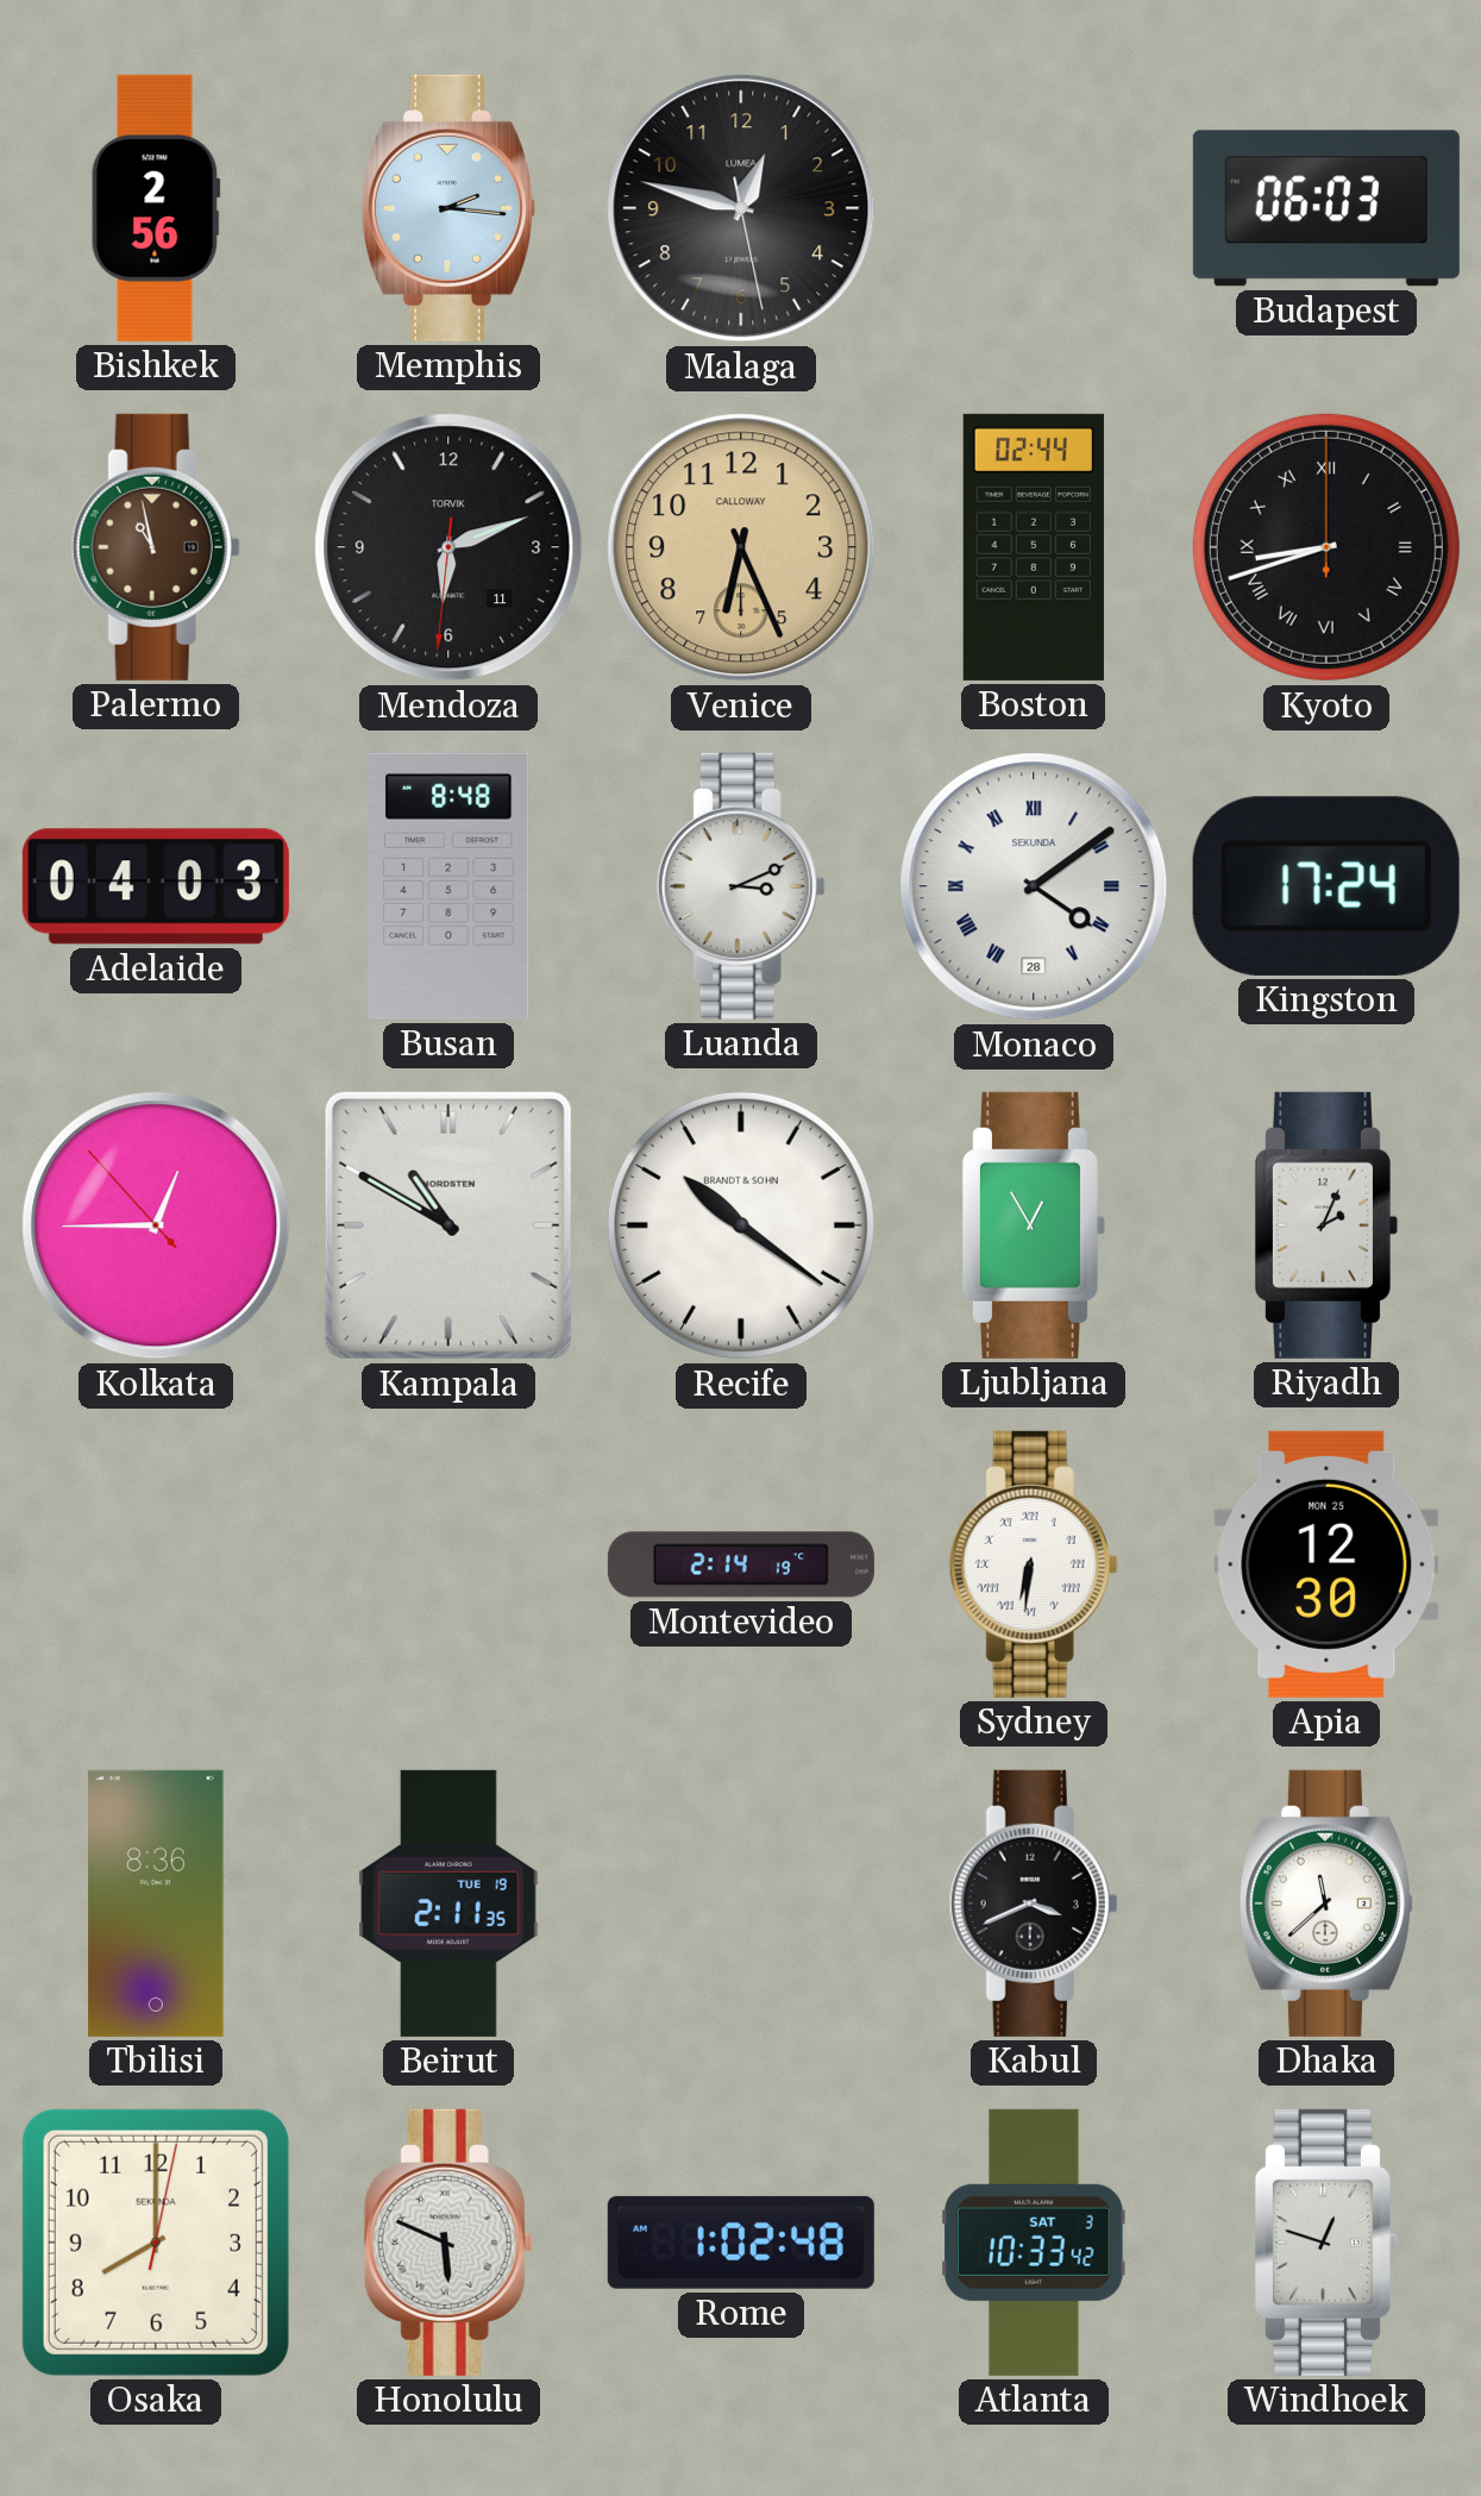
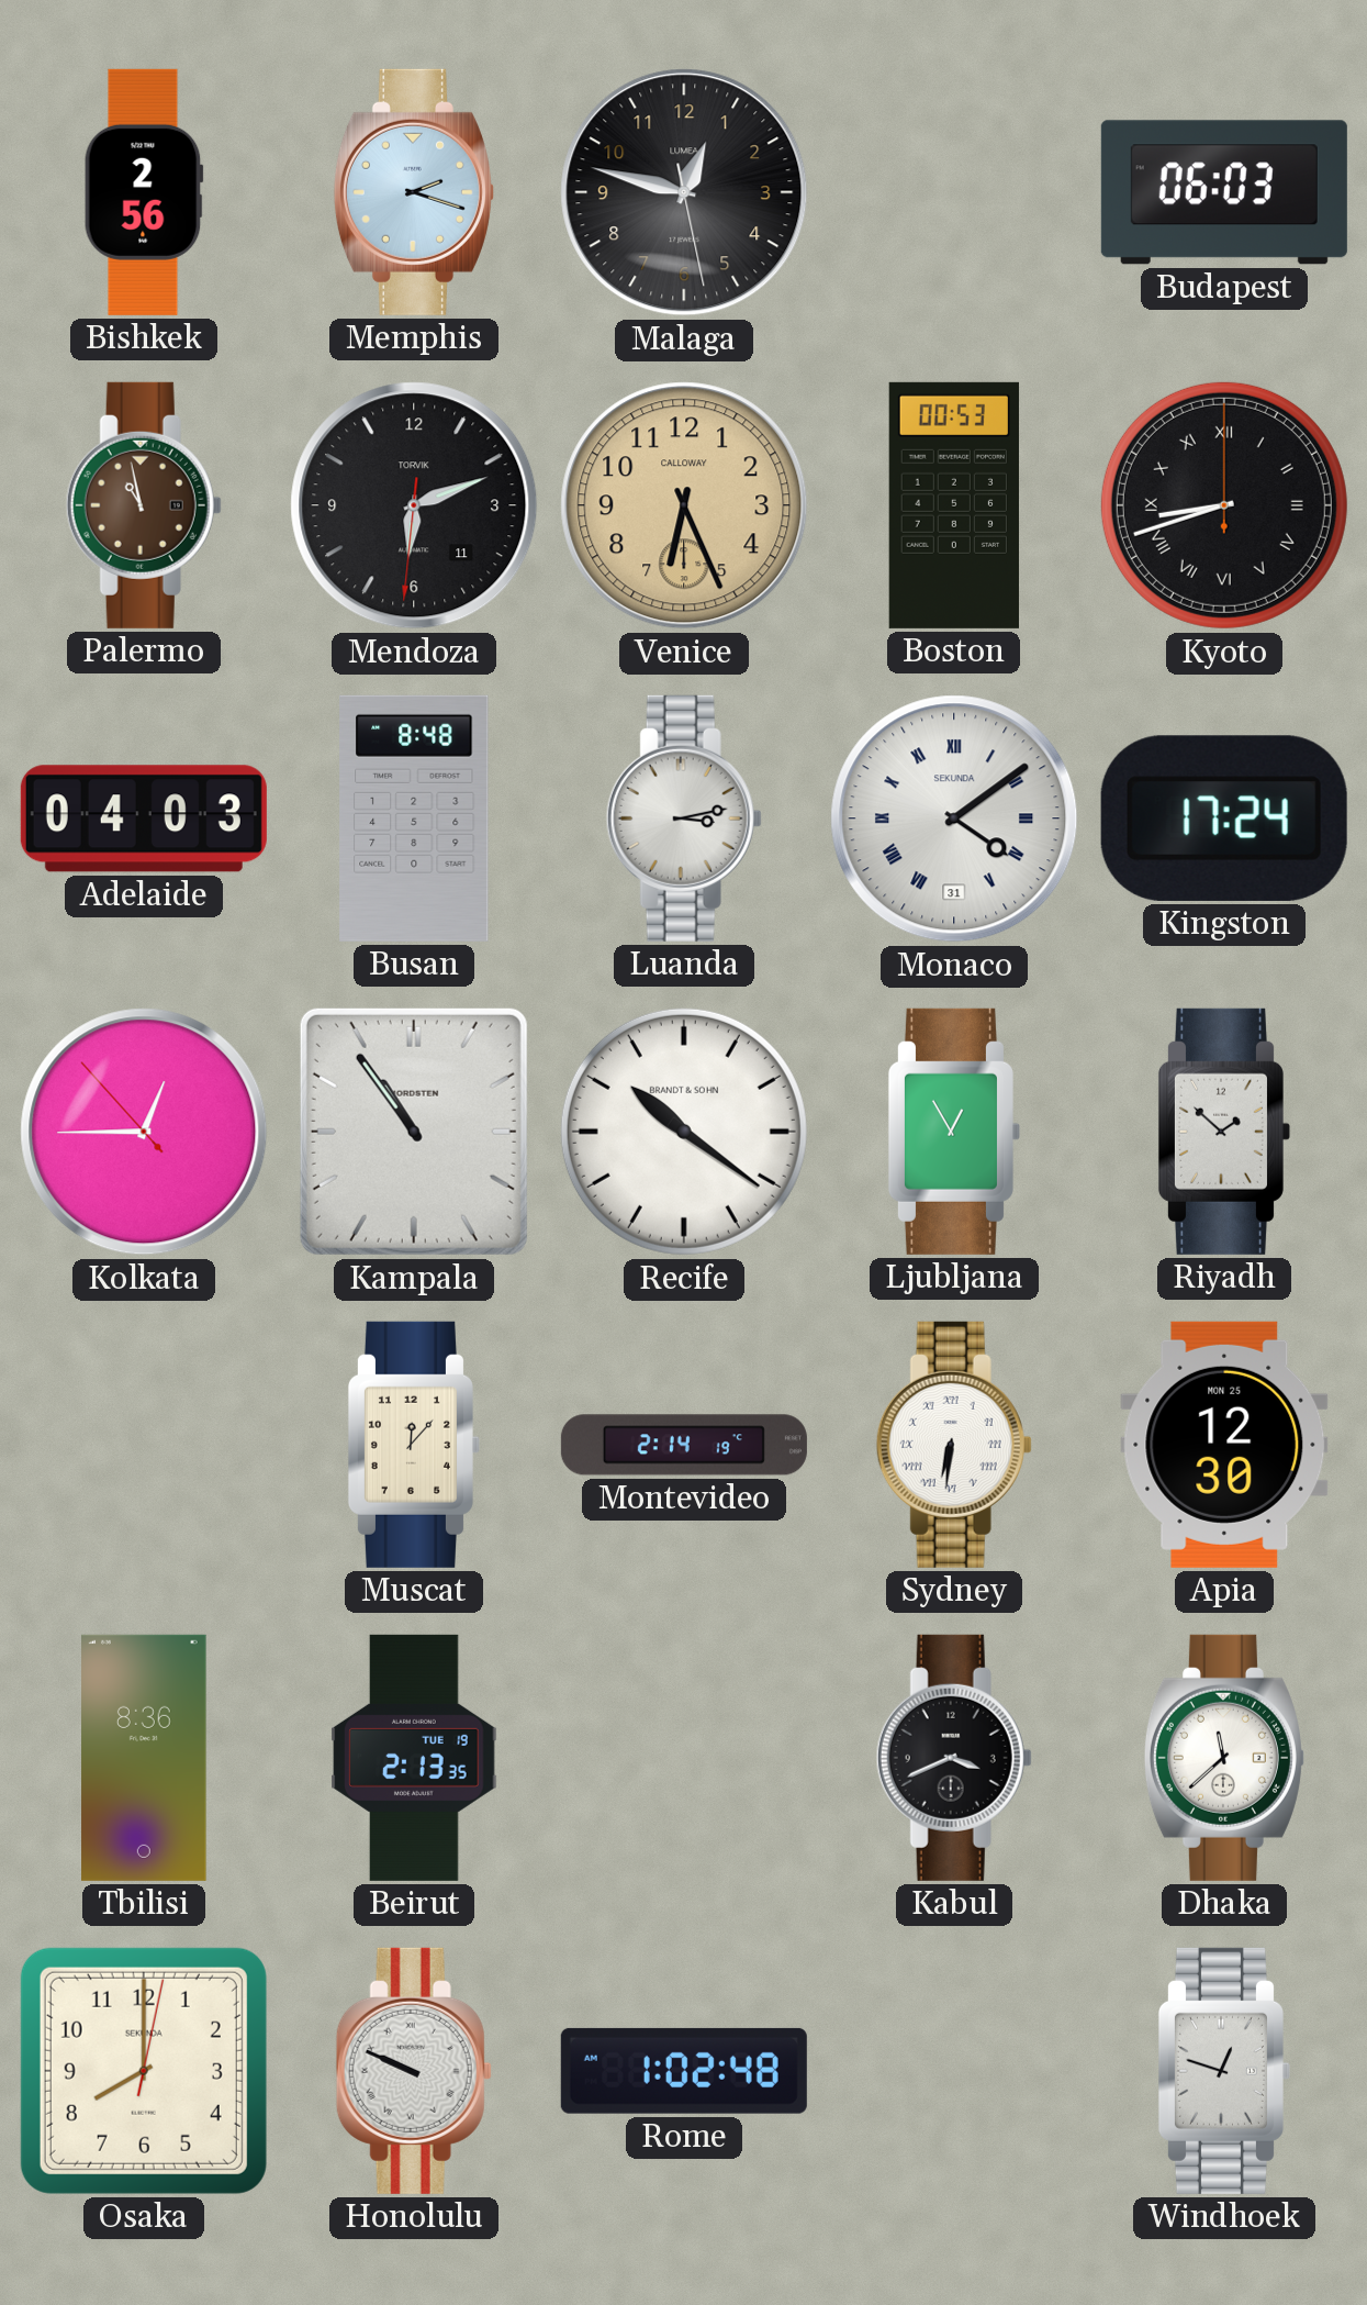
Memphis: 2:16 -> 2:18 (414, 192)
Boston: 02:44 -> 00:53 (954, 505)
Luanda: 3:11 -> 3:13 (684, 819)
Monaco date: 28 -> 31 (954, 819)
Kampala: 10:50 -> 10:54 (414, 1132)
Riyadh: 2:04 -> 1:52 (1224, 1132)
Muscat: none -> 12:07 (414, 1445)
Beirut: 2:11 -> 2:13 (414, 1758)
Honolulu: 5:49 -> 9:49 (414, 2071)
Atlanta: 10:33 -> none (1034, 2243)
